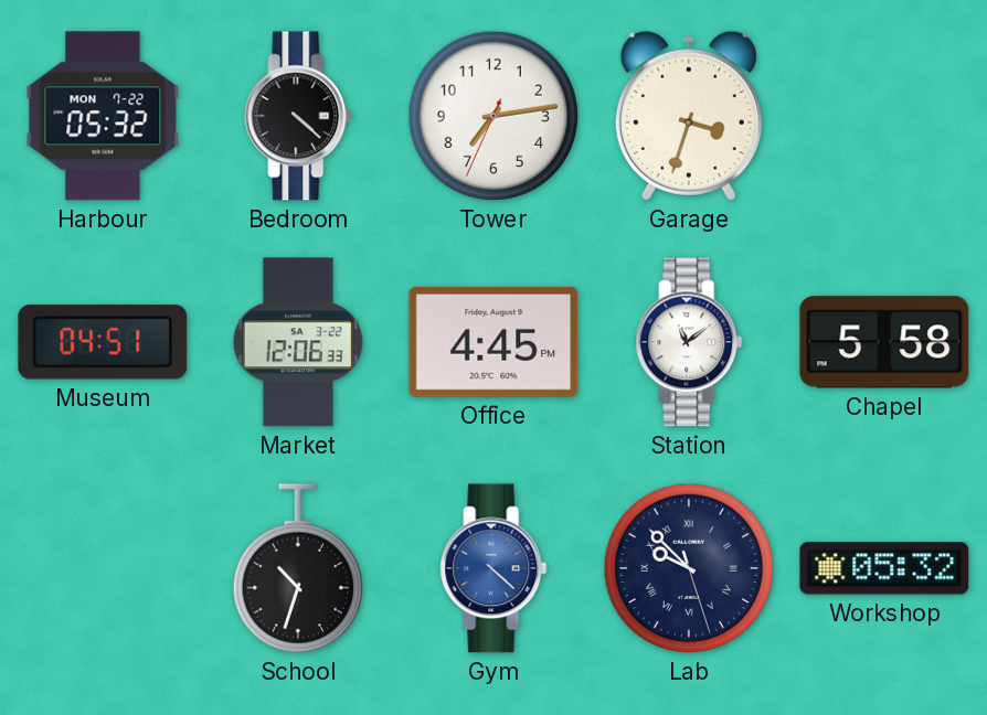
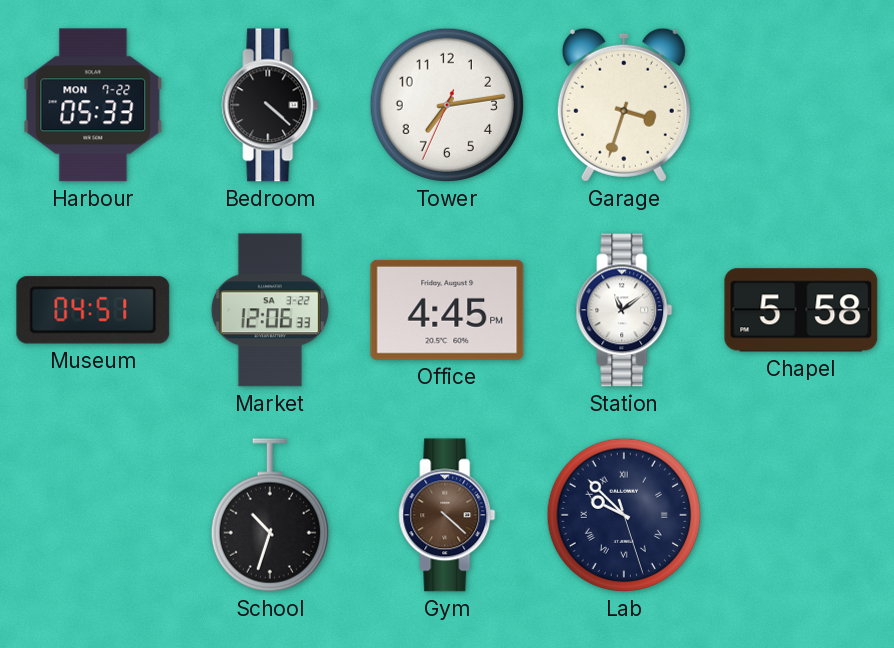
Harbour: 05:32 -> 05:33 (93, 105)
Gym dial: blue -> brown (447, 515)
Workshop: 05:32 -> none (884, 568)
